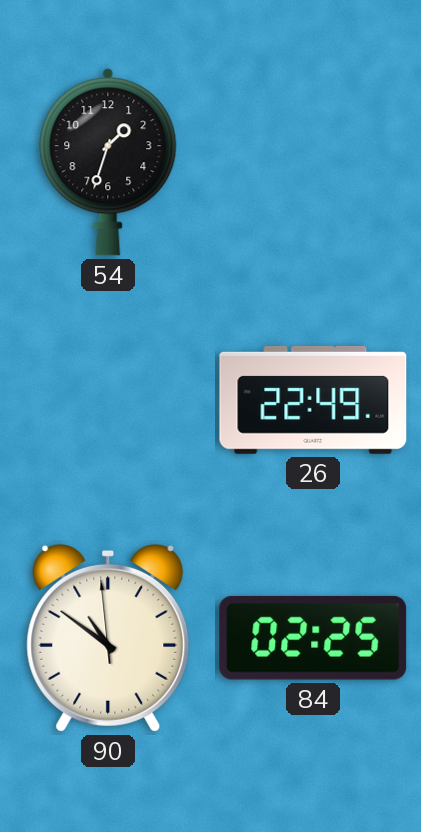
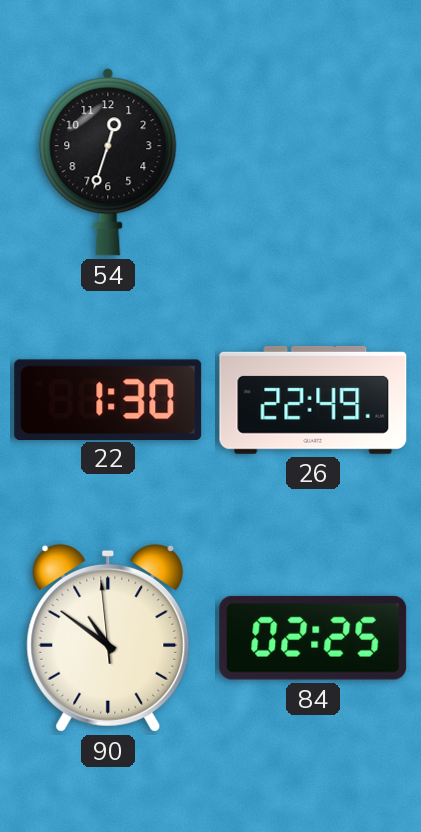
54: 1:33 -> 12:33 (108, 162)
22: none -> 1:30 (108, 399)
